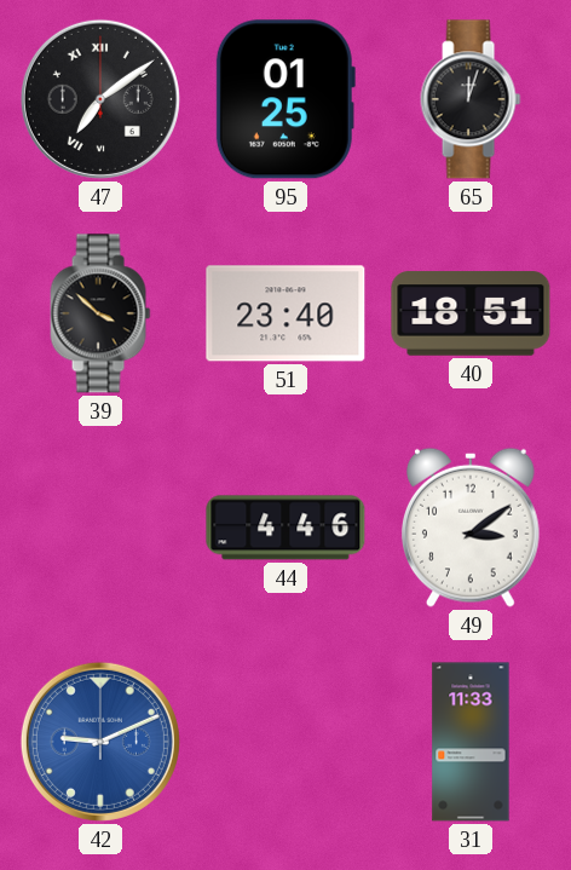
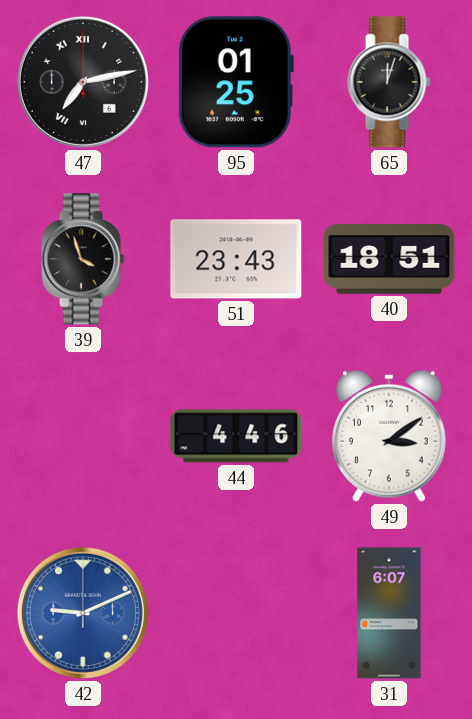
47: 7:09 -> 7:13 (83, 82)
39: 3:52 -> 3:57 (83, 259)
51: 23:40 -> 23:43 (236, 259)
31: 11:33 -> 6:07 (389, 613)
